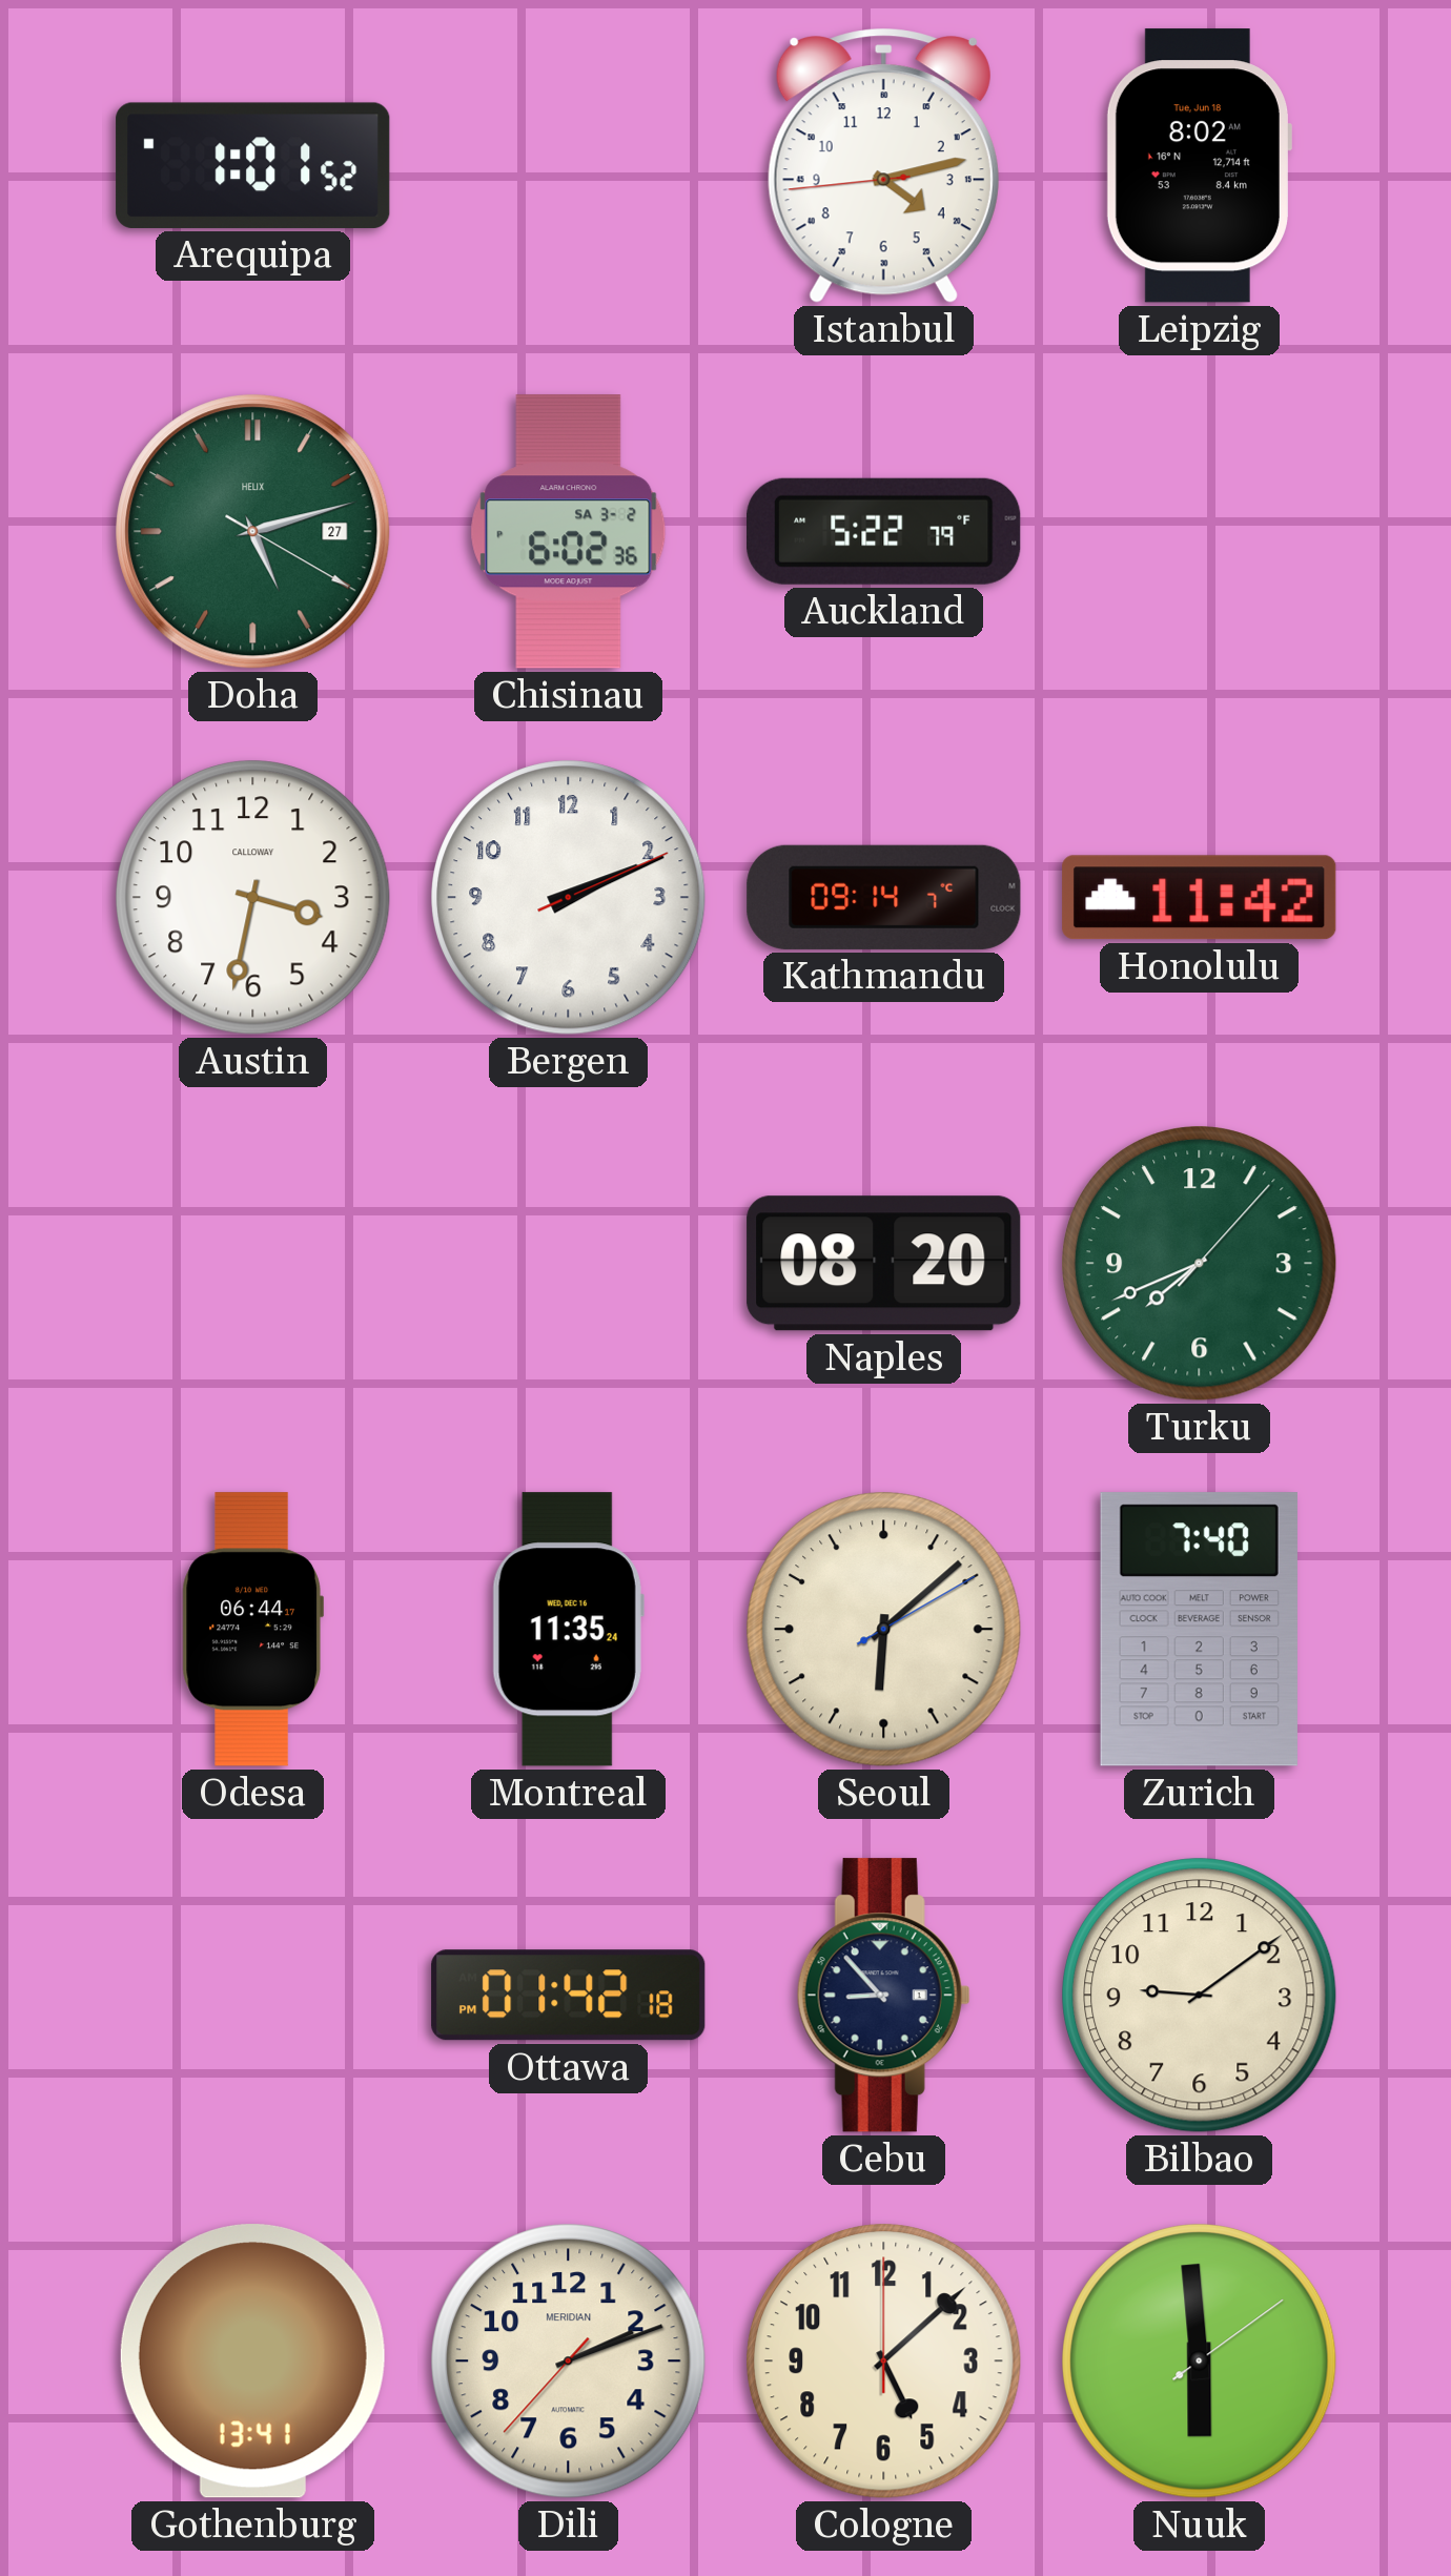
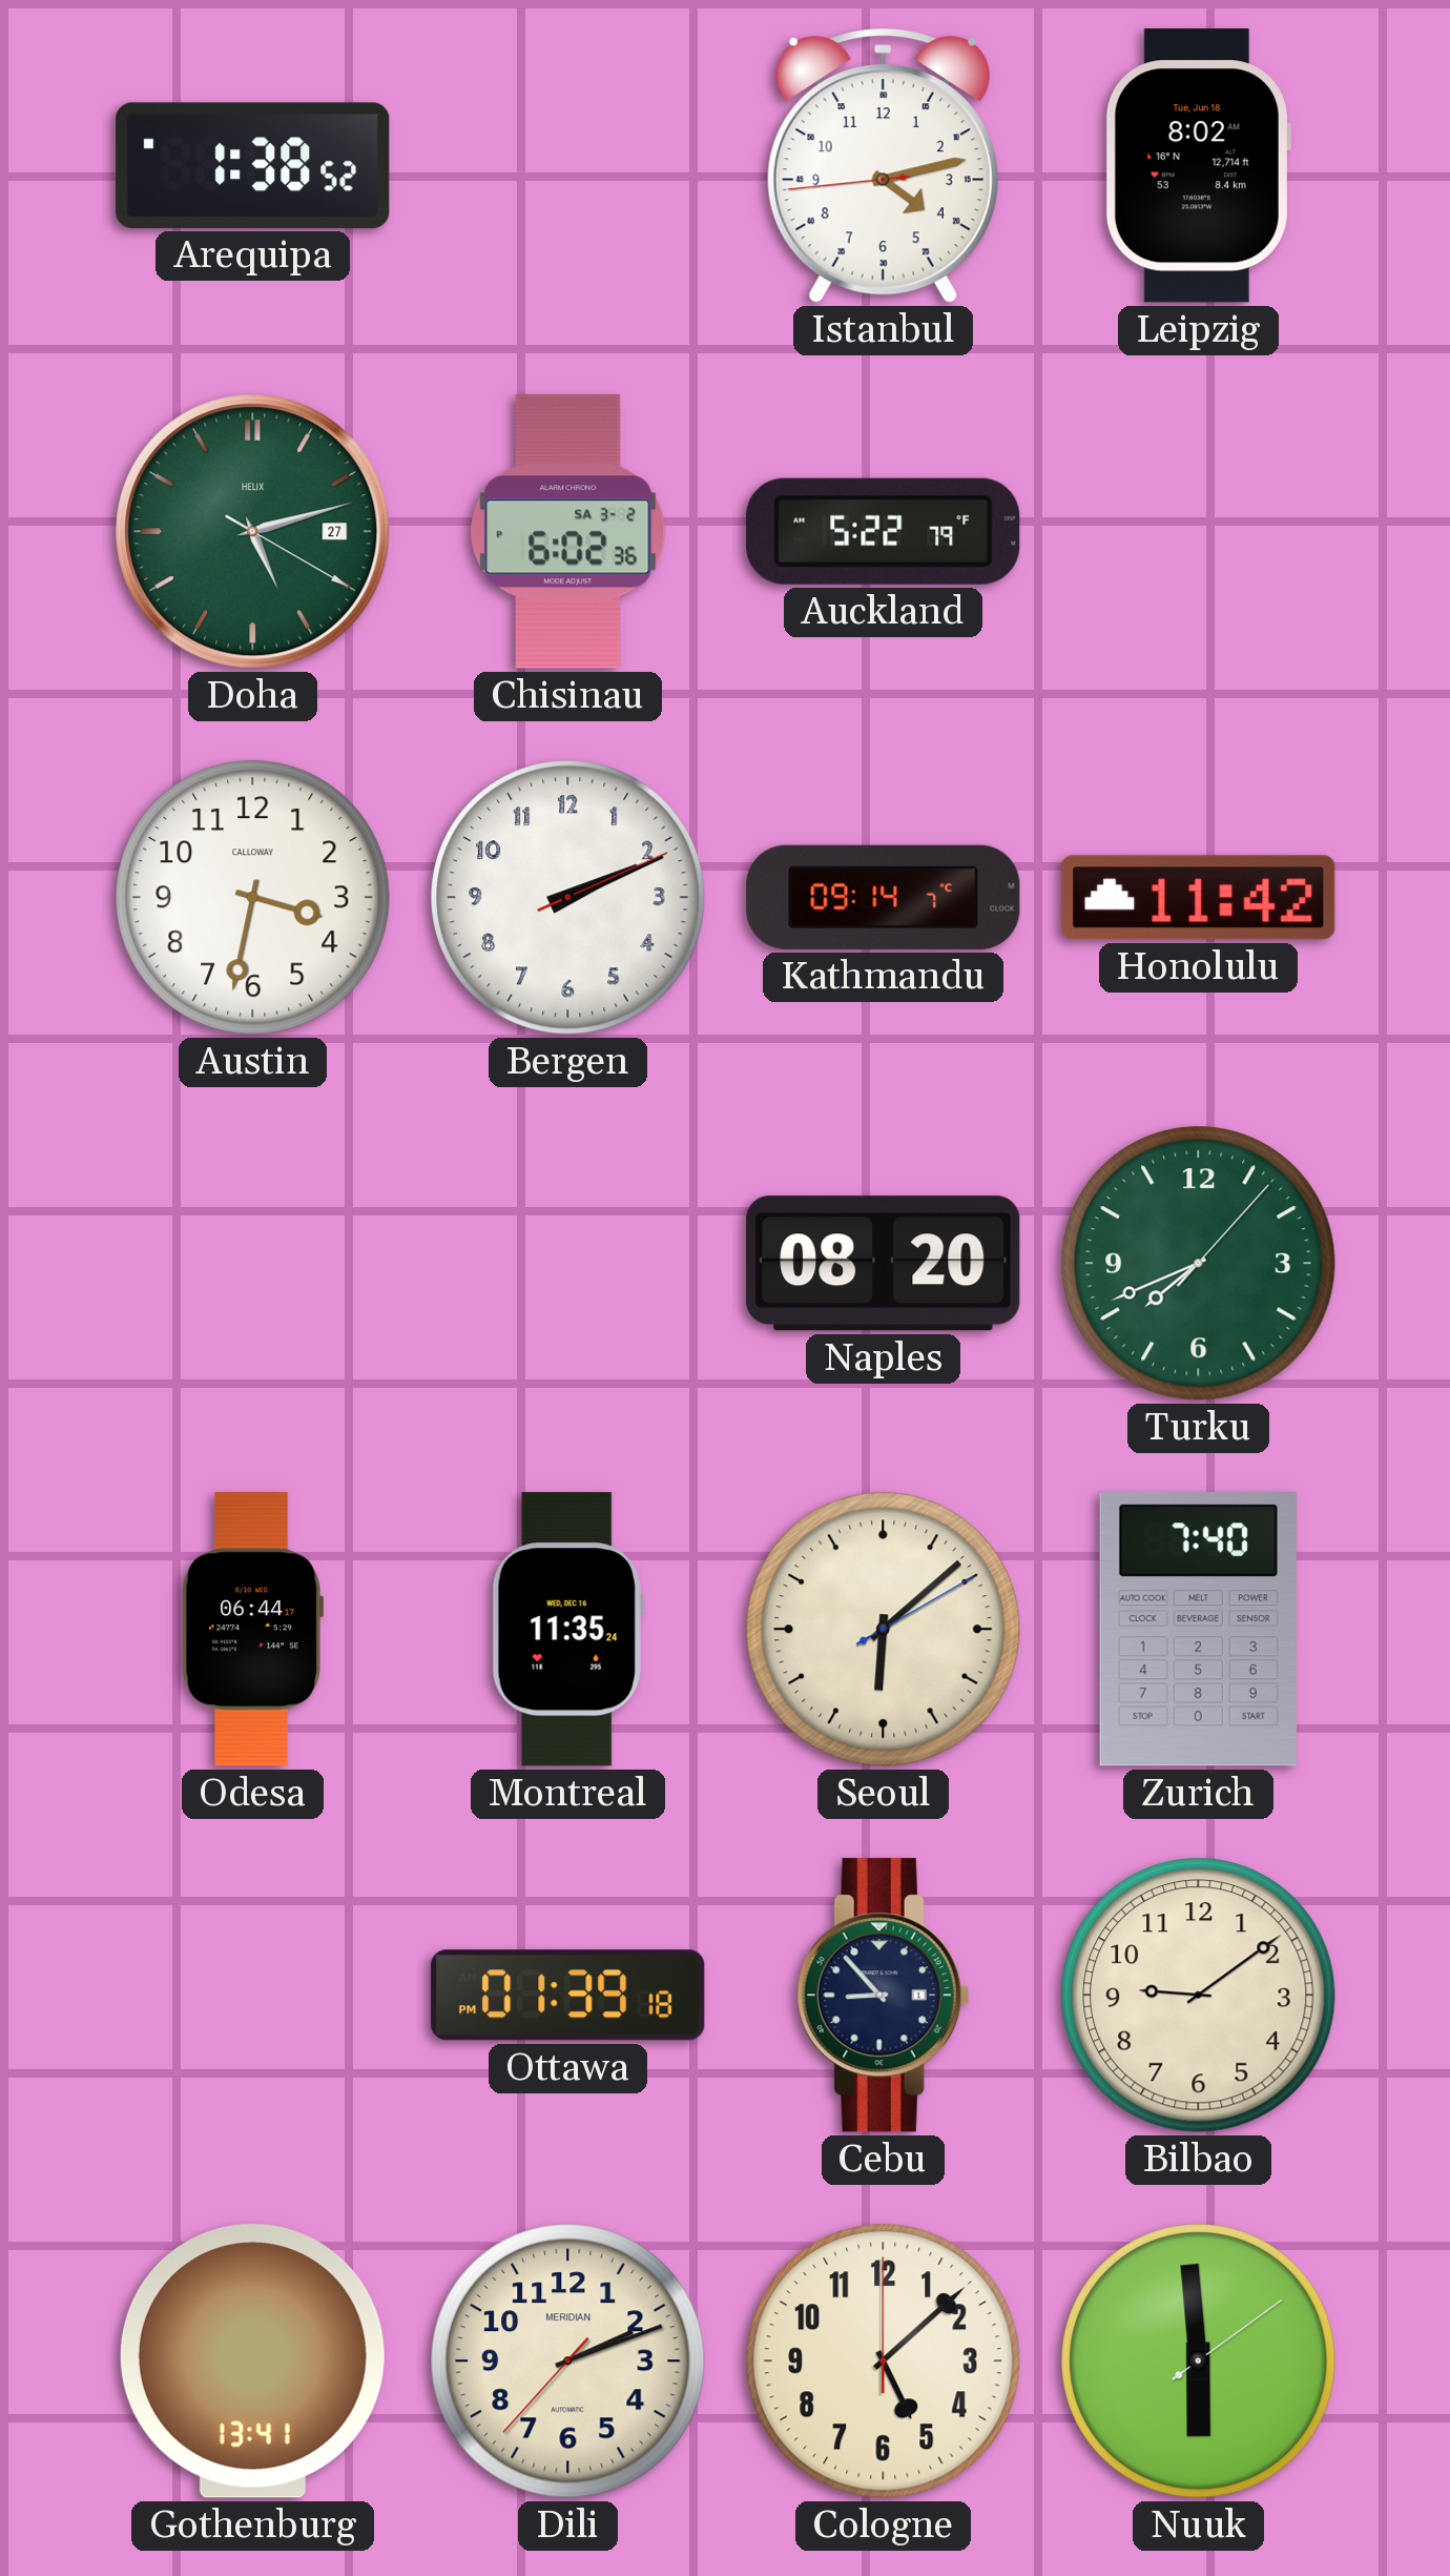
Arequipa: 1:01 -> 1:38 (253, 165)
Ottawa: 01:42 -> 01:39 (568, 1996)
